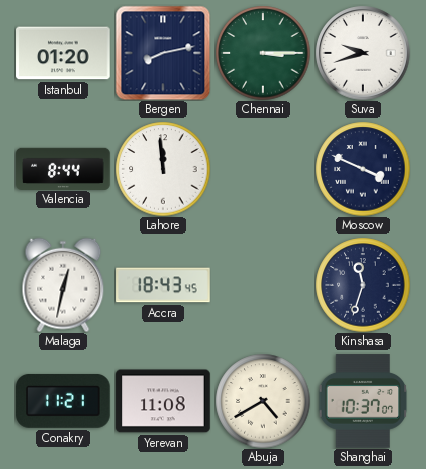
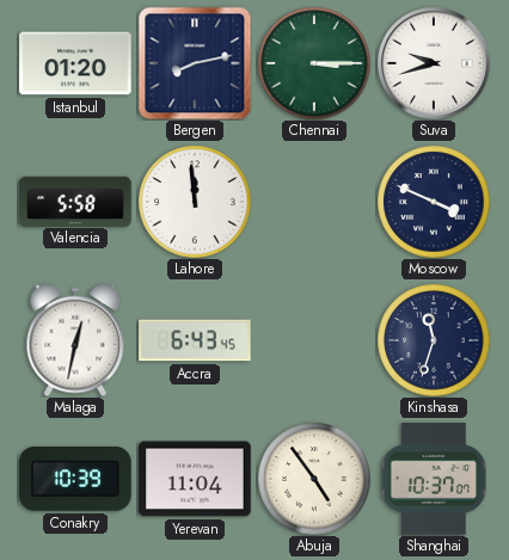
Valencia: 8:44 -> 5:58 (75, 201)
Accra: 18:43 -> 6:43 (195, 340)
Conakry: 11:21 -> 10:39 (75, 479)
Yerevan: 11:08 -> 11:04 (195, 479)
Abuja: 4:40 -> 4:54 (314, 479)
